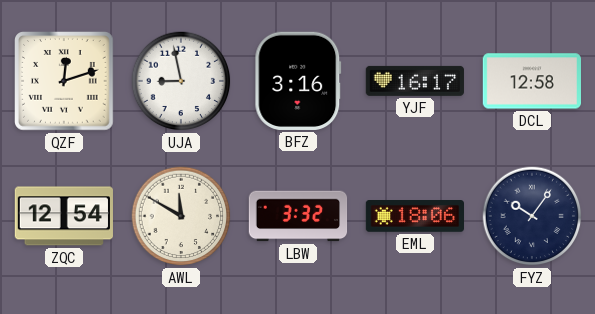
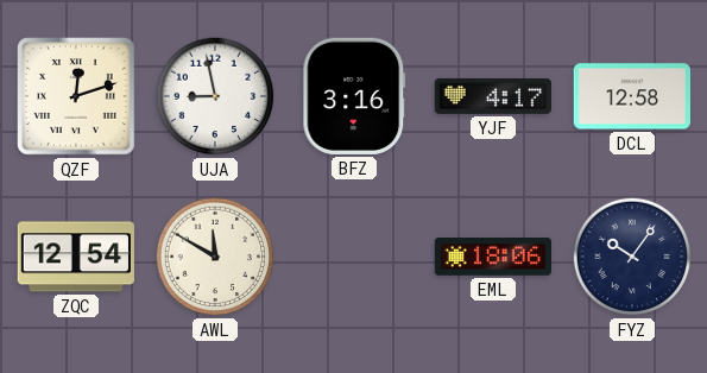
YJF: 16:17 -> 4:17 (492, 96)
LBW: 3:32 -> none (298, 216)
